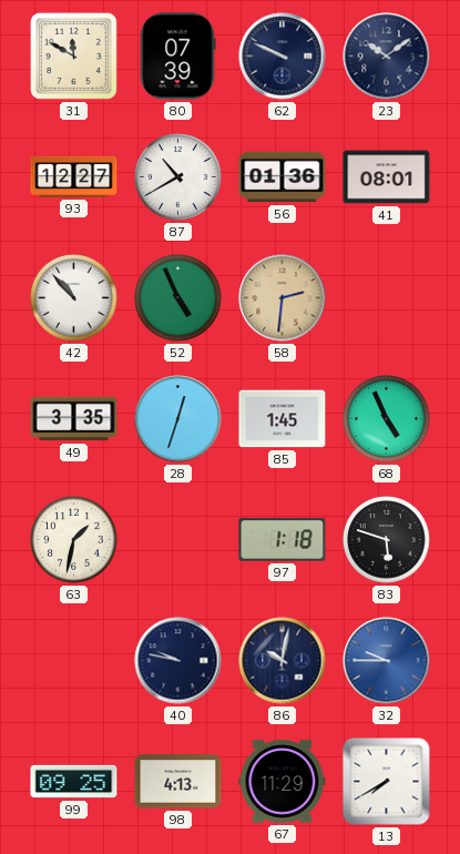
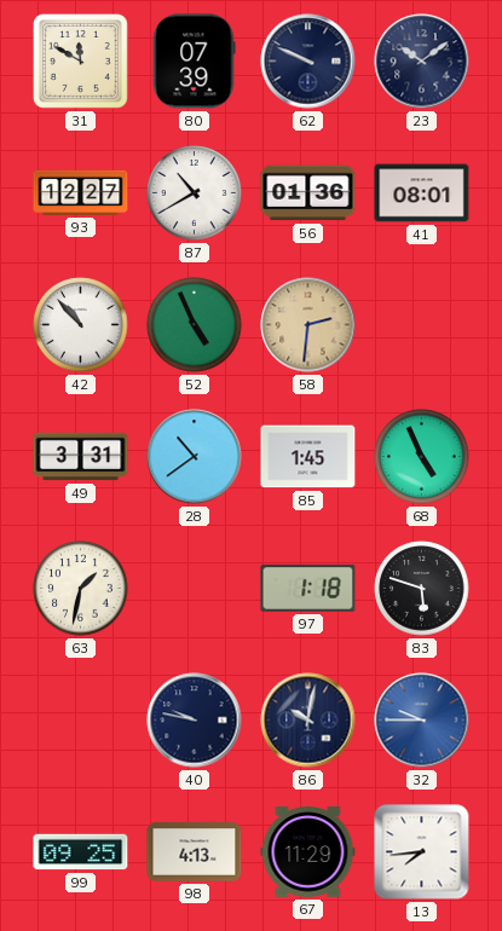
49: 3:35 -> 3:31 (81, 457)
28: 12:33 -> 10:39 (195, 457)
13: 7:40 -> 7:44 (422, 852)
